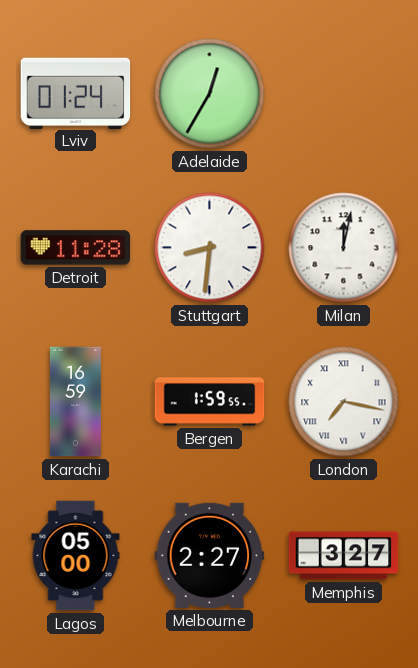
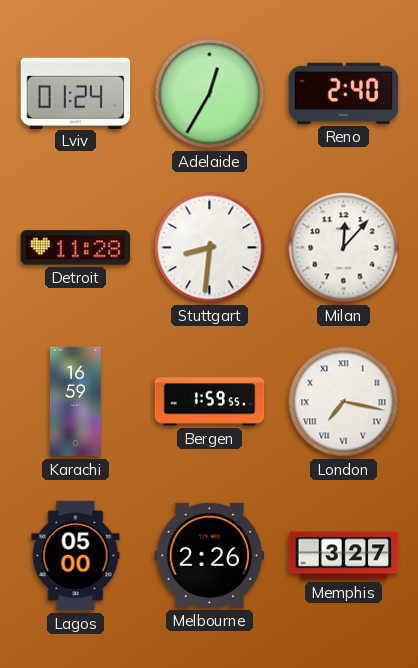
Reno: none -> 2:40 (344, 93)
Milan: 12:02 -> 12:07 (344, 248)
Melbourne: 2:27 -> 2:26 (210, 555)
